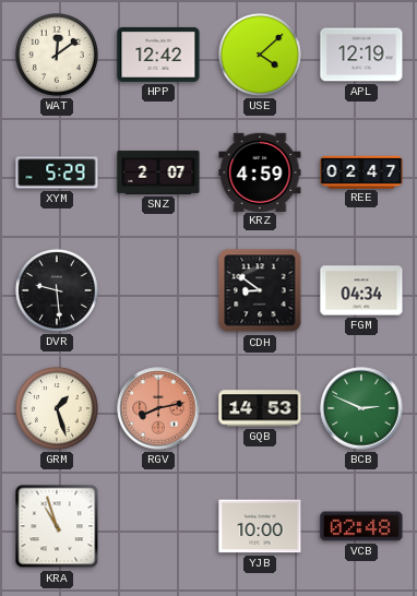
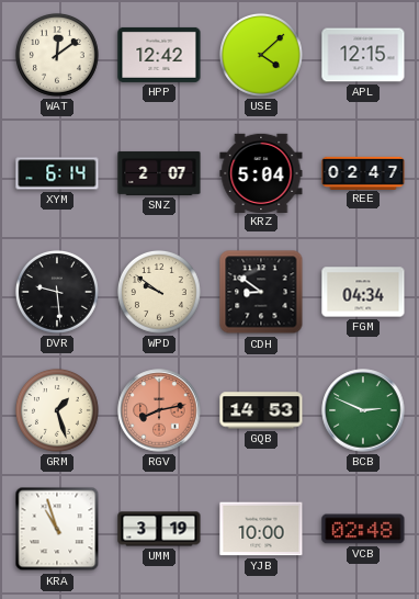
APL: 12:19 -> 12:15 (363, 55)
XYM: 5:29 -> 6:14 (57, 173)
KRZ: 4:59 -> 5:04 (261, 172)
WPD: none -> 9:51 (159, 292)
UMM: none -> 3:19 (159, 529)
